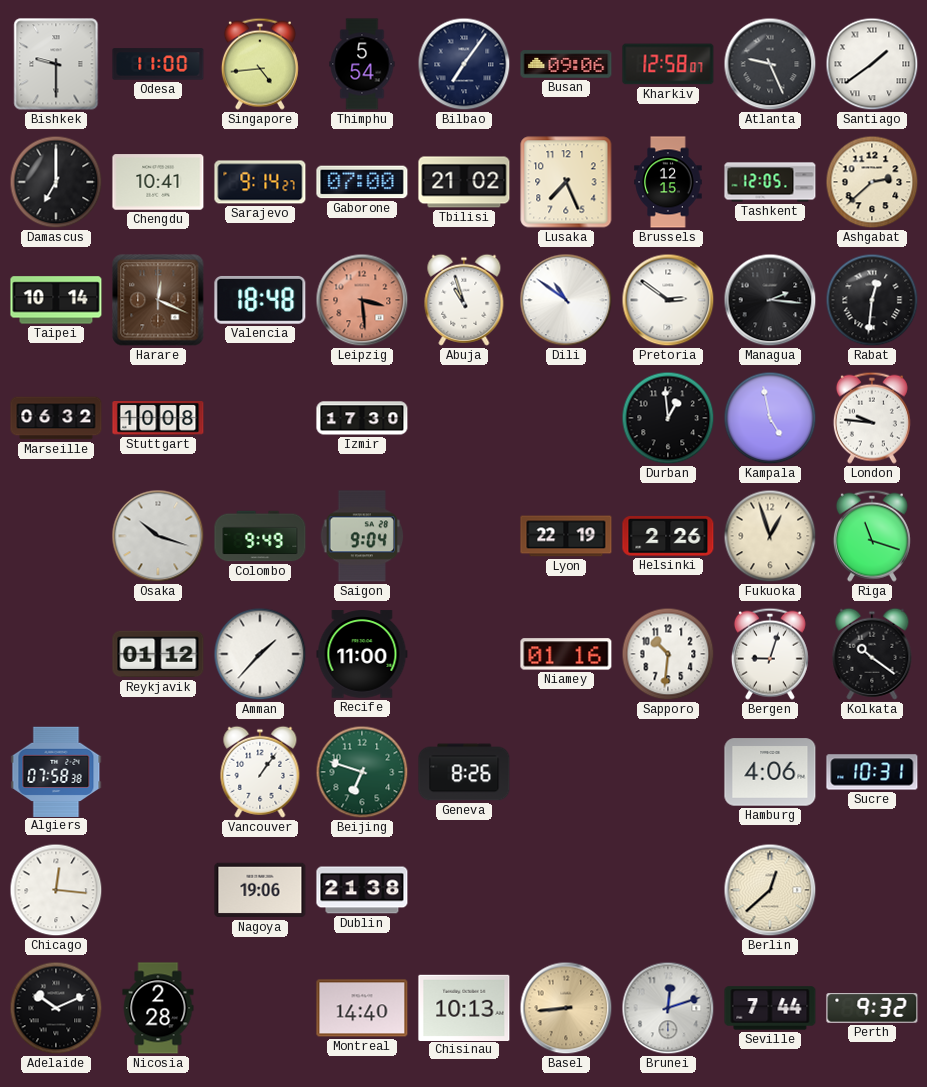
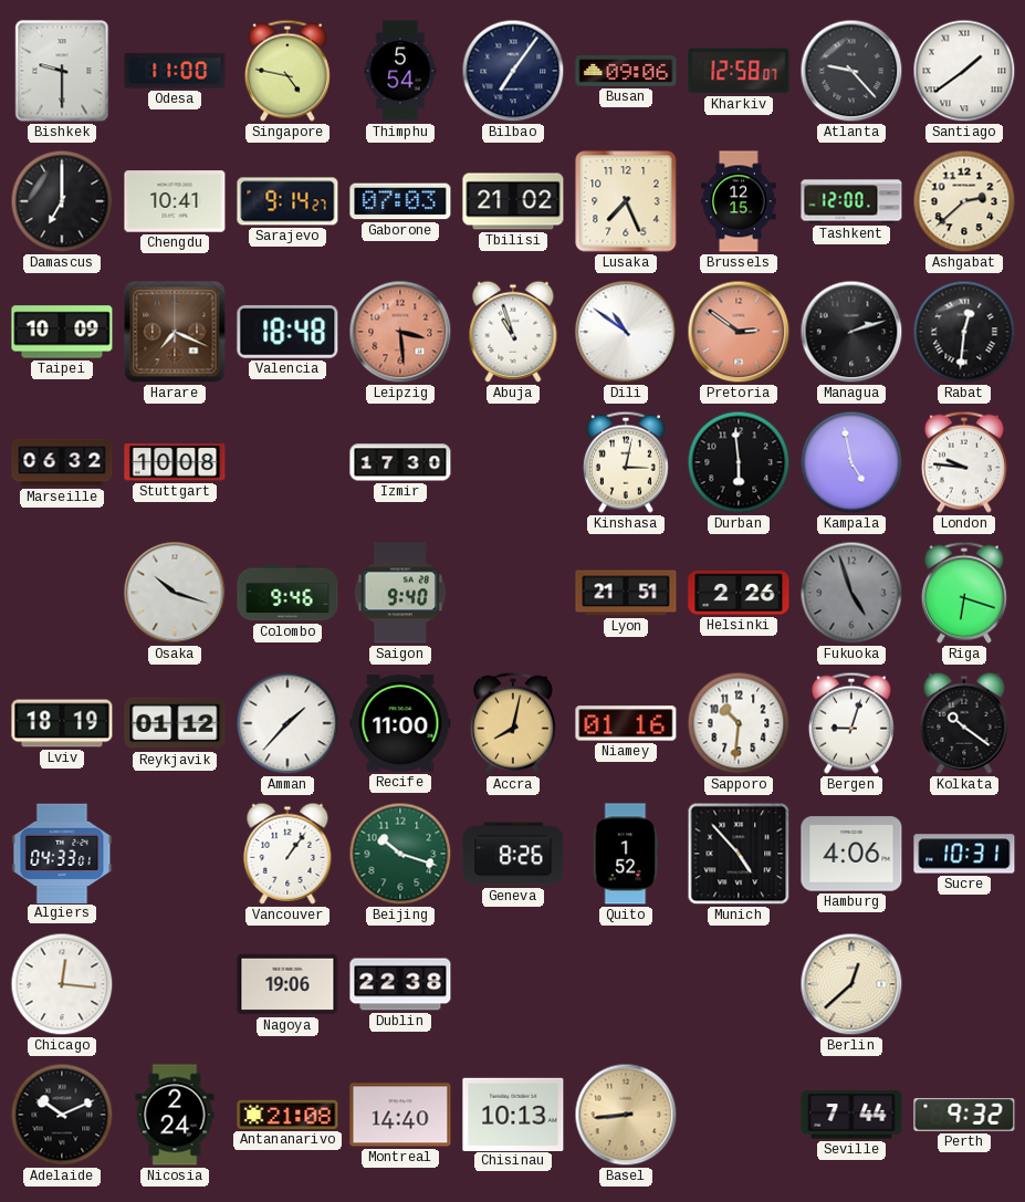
Singapore: 4:44 -> 4:47 (287, 71)
Atlanta: 9:26 -> 9:23 (851, 71)
Gaborone: 07:00 -> 07:03 (400, 201)
Tashkent: 12:05 -> 12:00 (851, 201)
Taipei: 10:14 -> 10:09 (62, 332)
Harare: 12:19 -> 7:19 (175, 332)
Pretoria dial: white -> salmon (739, 332)
Managua: 2:16 -> 2:12 (851, 332)
Kinshasa: none -> 3:02 (626, 462)
Durban: 12:59 -> 5:59 (739, 462)
Colombo: 9:49 -> 9:46 (287, 593)
Saigon: 9:04 -> 9:40 (400, 593)
Lyon: 22:19 -> 21:51 (626, 593)
Fukuoka: 12:57 -> 4:57 (851, 593)
Fukuoka dial: cream -> grey (851, 593)
Riga: 11:18 -> 6:18 (964, 593)
Lviv: none -> 18:19 (62, 723)
Accra: none -> 8:02 (513, 723)
Algiers: 07:58 -> 04:33 (62, 853)
Beijing: 6:48 -> 10:18 (400, 854)
Quito: none -> 1:52 (626, 854)
Munich: none -> 4:53 (739, 854)
Dublin: 21:38 -> 22:38 (400, 984)
Nicosia: 2:28 -> 2:24 (175, 1115)
Antananarivo: none -> 21:08 (287, 1115)
Brunei: 12:12 -> none (668, 1008)
